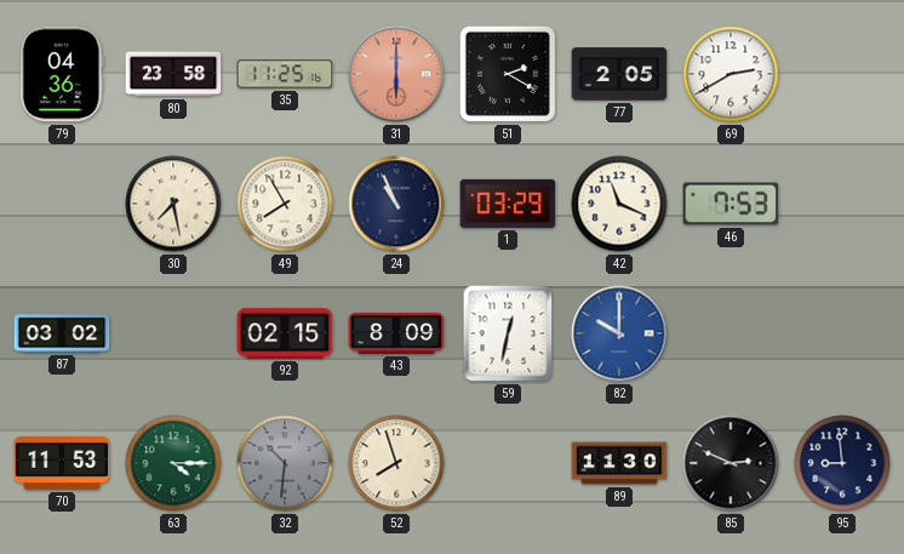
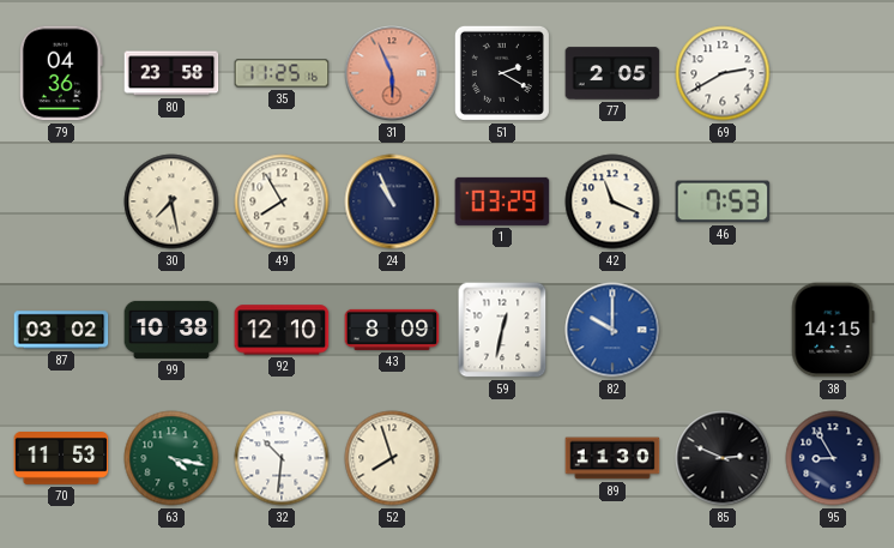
31: 6:00 -> 5:56 (392, 73)
99: none -> 10:38 (171, 330)
92: 02:15 -> 12:10 (282, 330)
38: none -> 14:15 (833, 330)
63: 4:15 -> 4:17 (171, 458)
32 dial: grey -> white (282, 458)
95: 8:59 -> 8:55 (833, 458)
